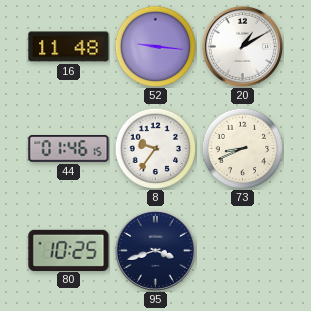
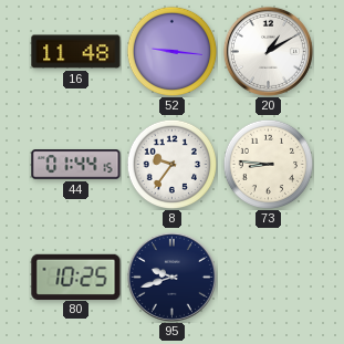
44: 01:46 -> 01:44 (76, 165)
73: 8:41 -> 8:46 (268, 164)
95: 3:42 -> 9:42 (171, 277)
